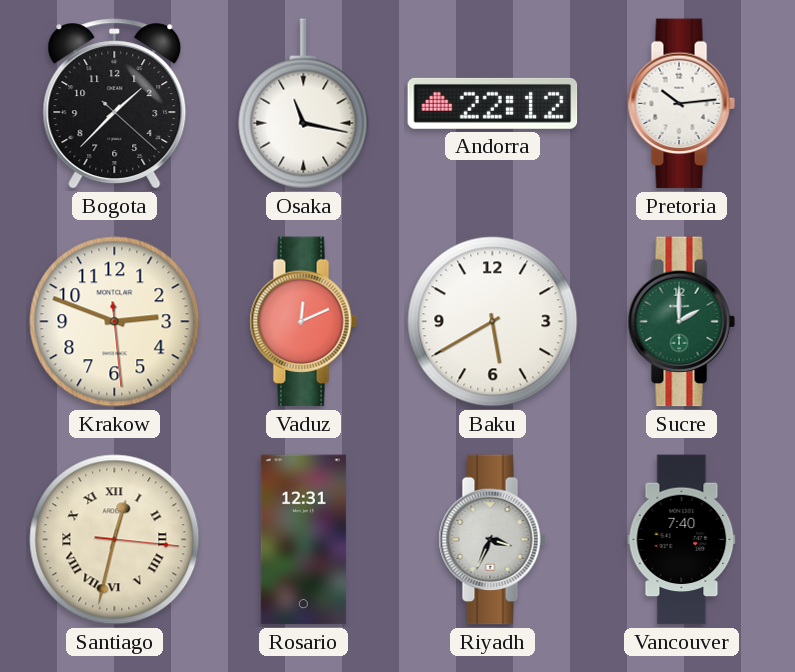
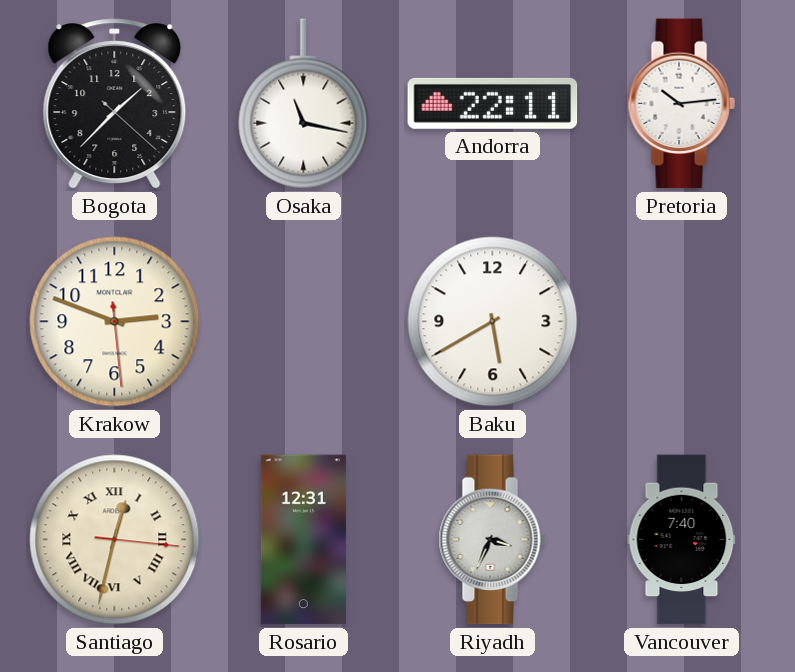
Andorra: 22:12 -> 22:11 (493, 103)
Vaduz: 12:11 -> none (303, 322)
Sucre: 2:00 -> none (681, 322)
